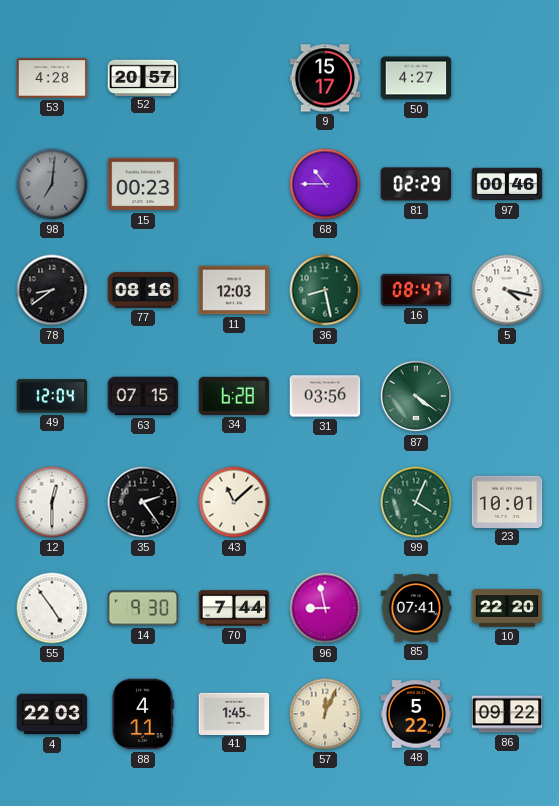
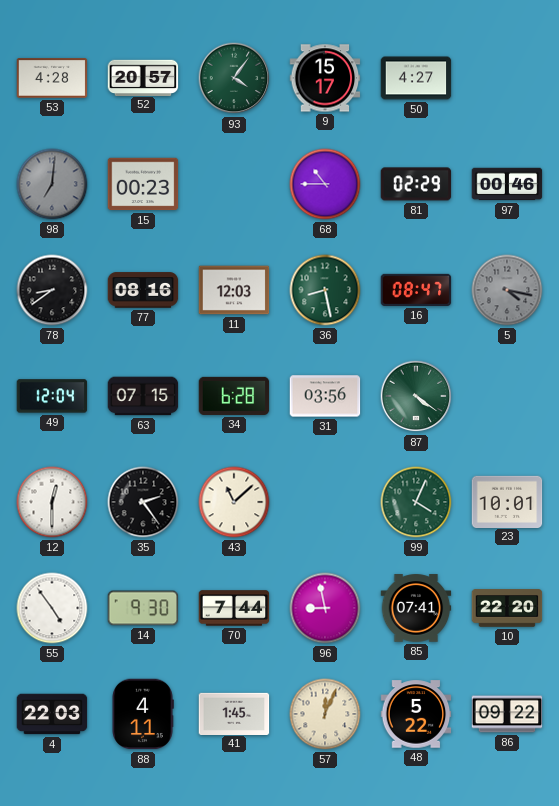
93: none -> 4:06 (234, 78)
5 dial: white -> grey (507, 290)
